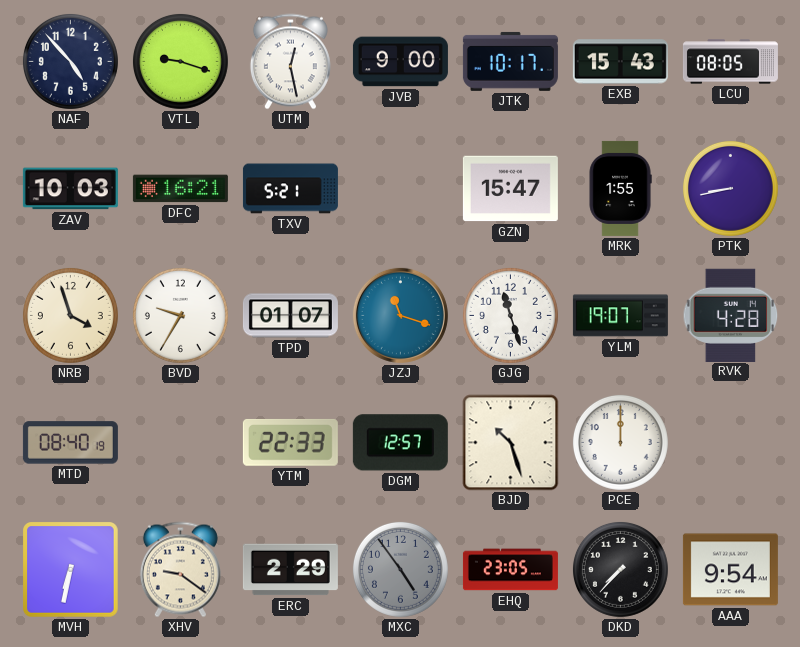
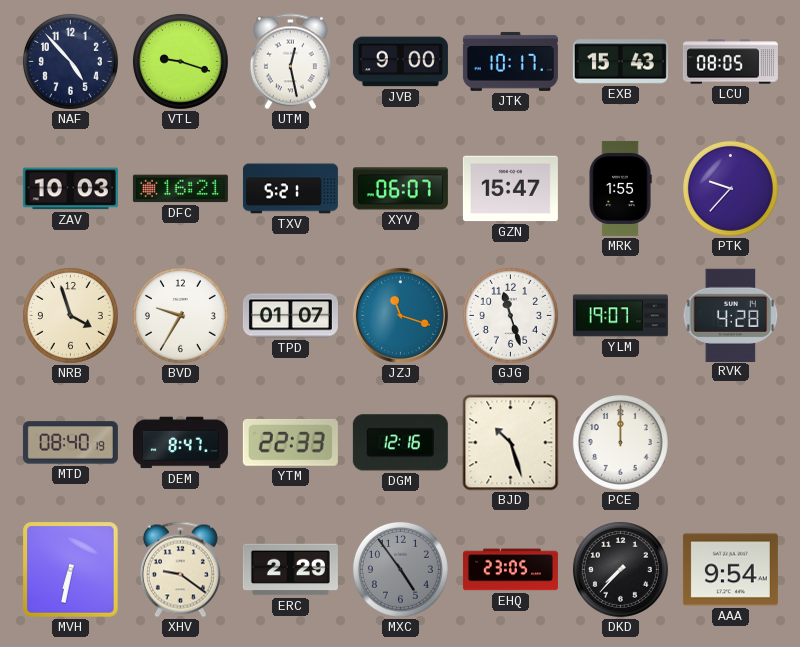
XYV: none -> 06:07 (400, 189)
PTK: 8:43 -> 9:37 (730, 188)
DEM: none -> 8:47 (180, 443)
DGM: 12:57 -> 12:16 (400, 443)
